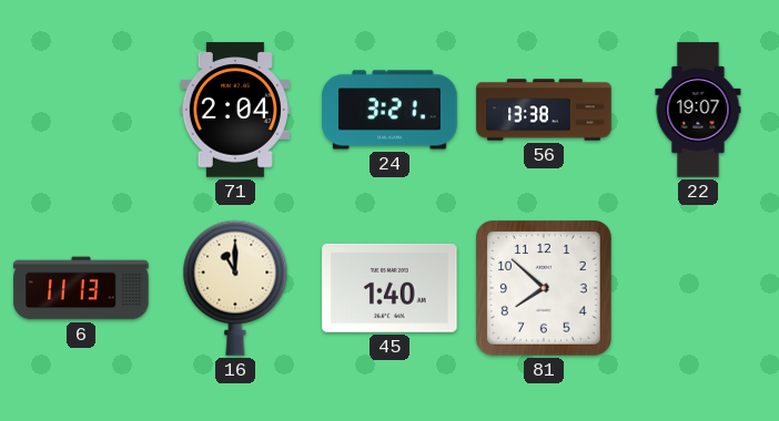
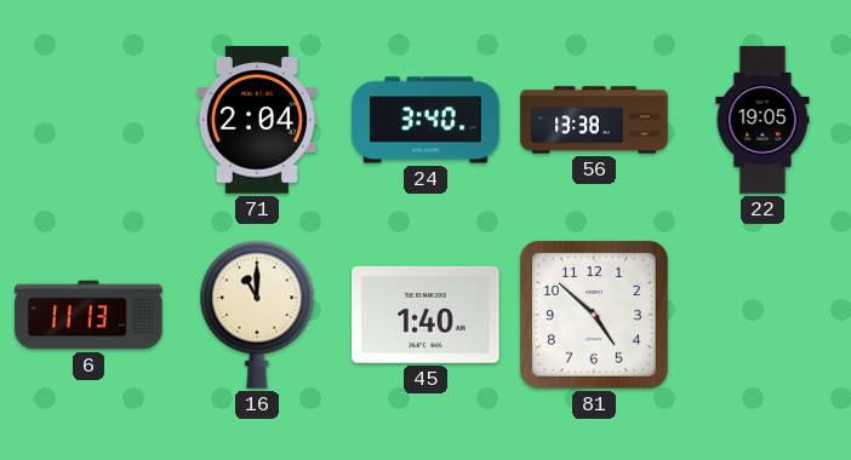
24: 3:21 -> 3:40 (425, 120)
22: 19:07 -> 19:05 (763, 120)
81: 7:52 -> 4:52 (594, 315)
